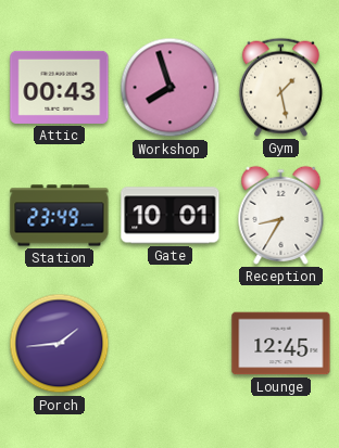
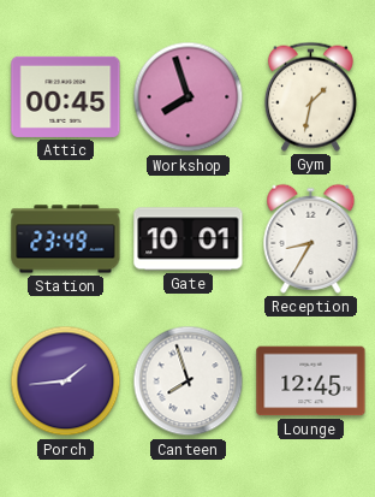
Attic: 00:43 -> 00:45 (66, 96)
Gym: 1:28 -> 1:32 (310, 96)
Canteen: none -> 7:57 (189, 381)
